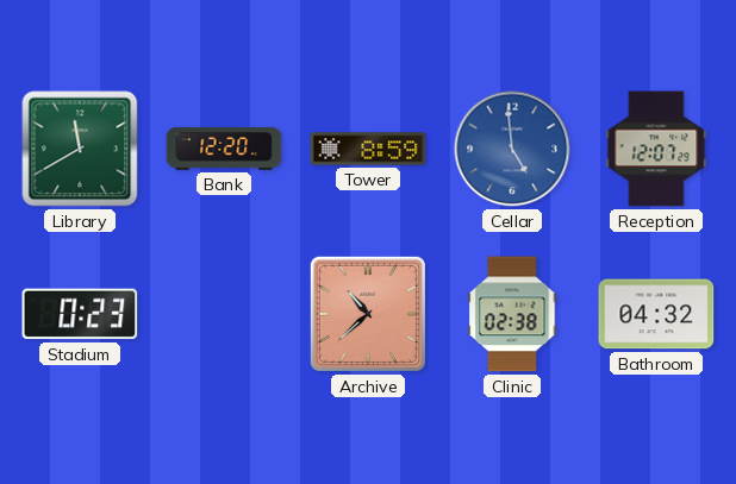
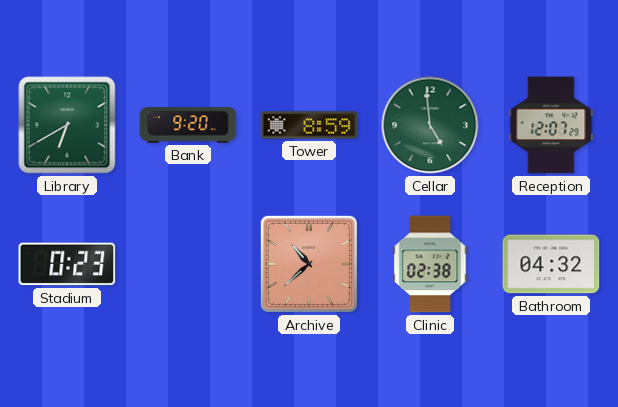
Library: 11:40 -> 6:40 (67, 125)
Bank: 12:20 -> 9:20 (188, 125)
Cellar dial: blue -> green (430, 125)
